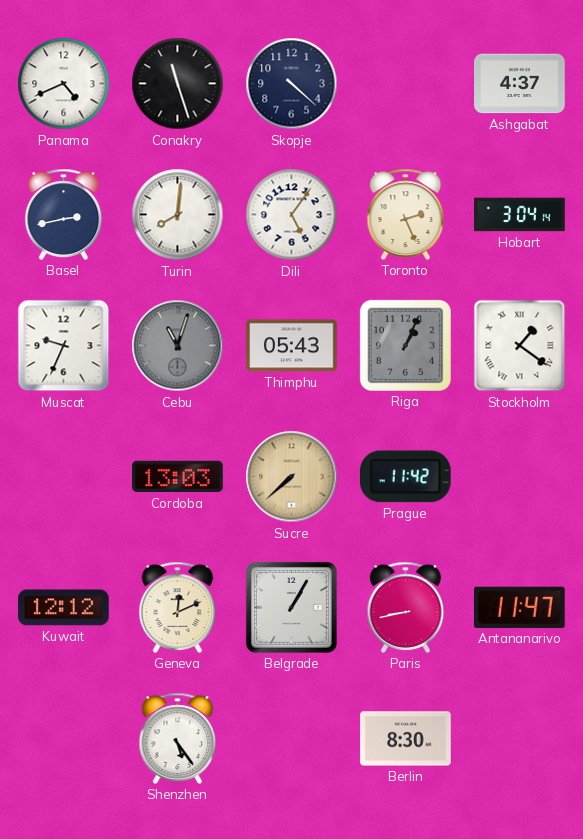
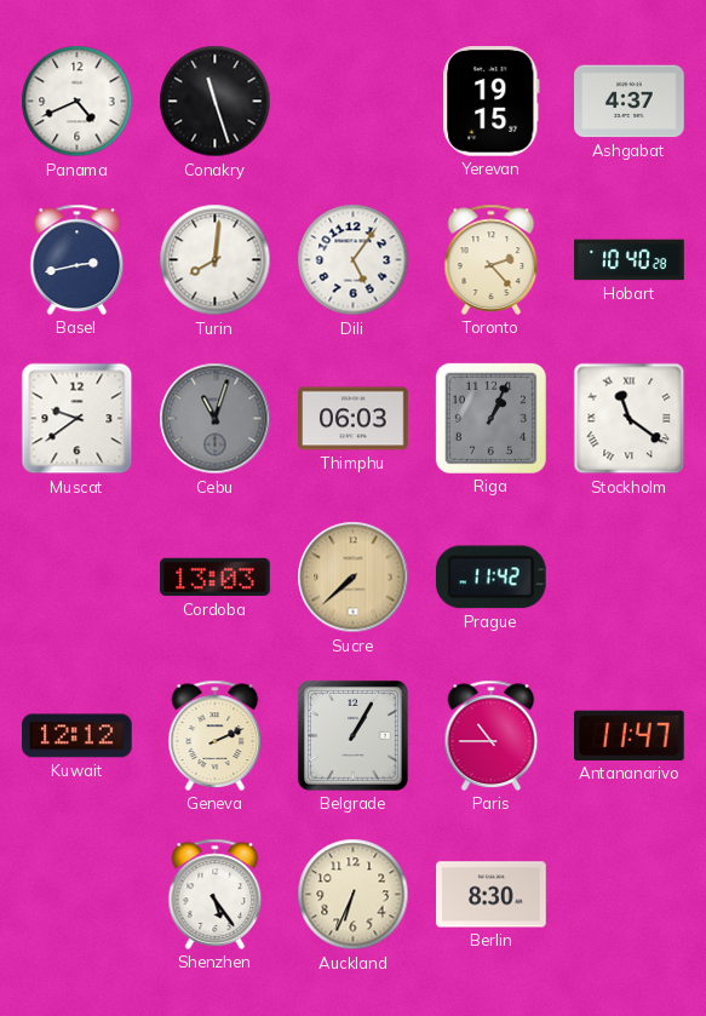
Skopje: 4:22 -> none (292, 84)
Yerevan: none -> 19:15 (492, 102)
Toronto: 2:26 -> 2:23 (492, 259)
Hobart: 3:04 -> 10:40 (630, 260)
Muscat: 9:34 -> 9:39 (78, 419)
Thimphu: 05:43 -> 06:03 (354, 419)
Stockholm: 1:21 -> 11:21 (630, 419)
Geneva: 12:11 -> 2:11 (216, 735)
Paris: 8:43 -> 10:45 (492, 735)
Auckland: none -> 6:34 (354, 895)
